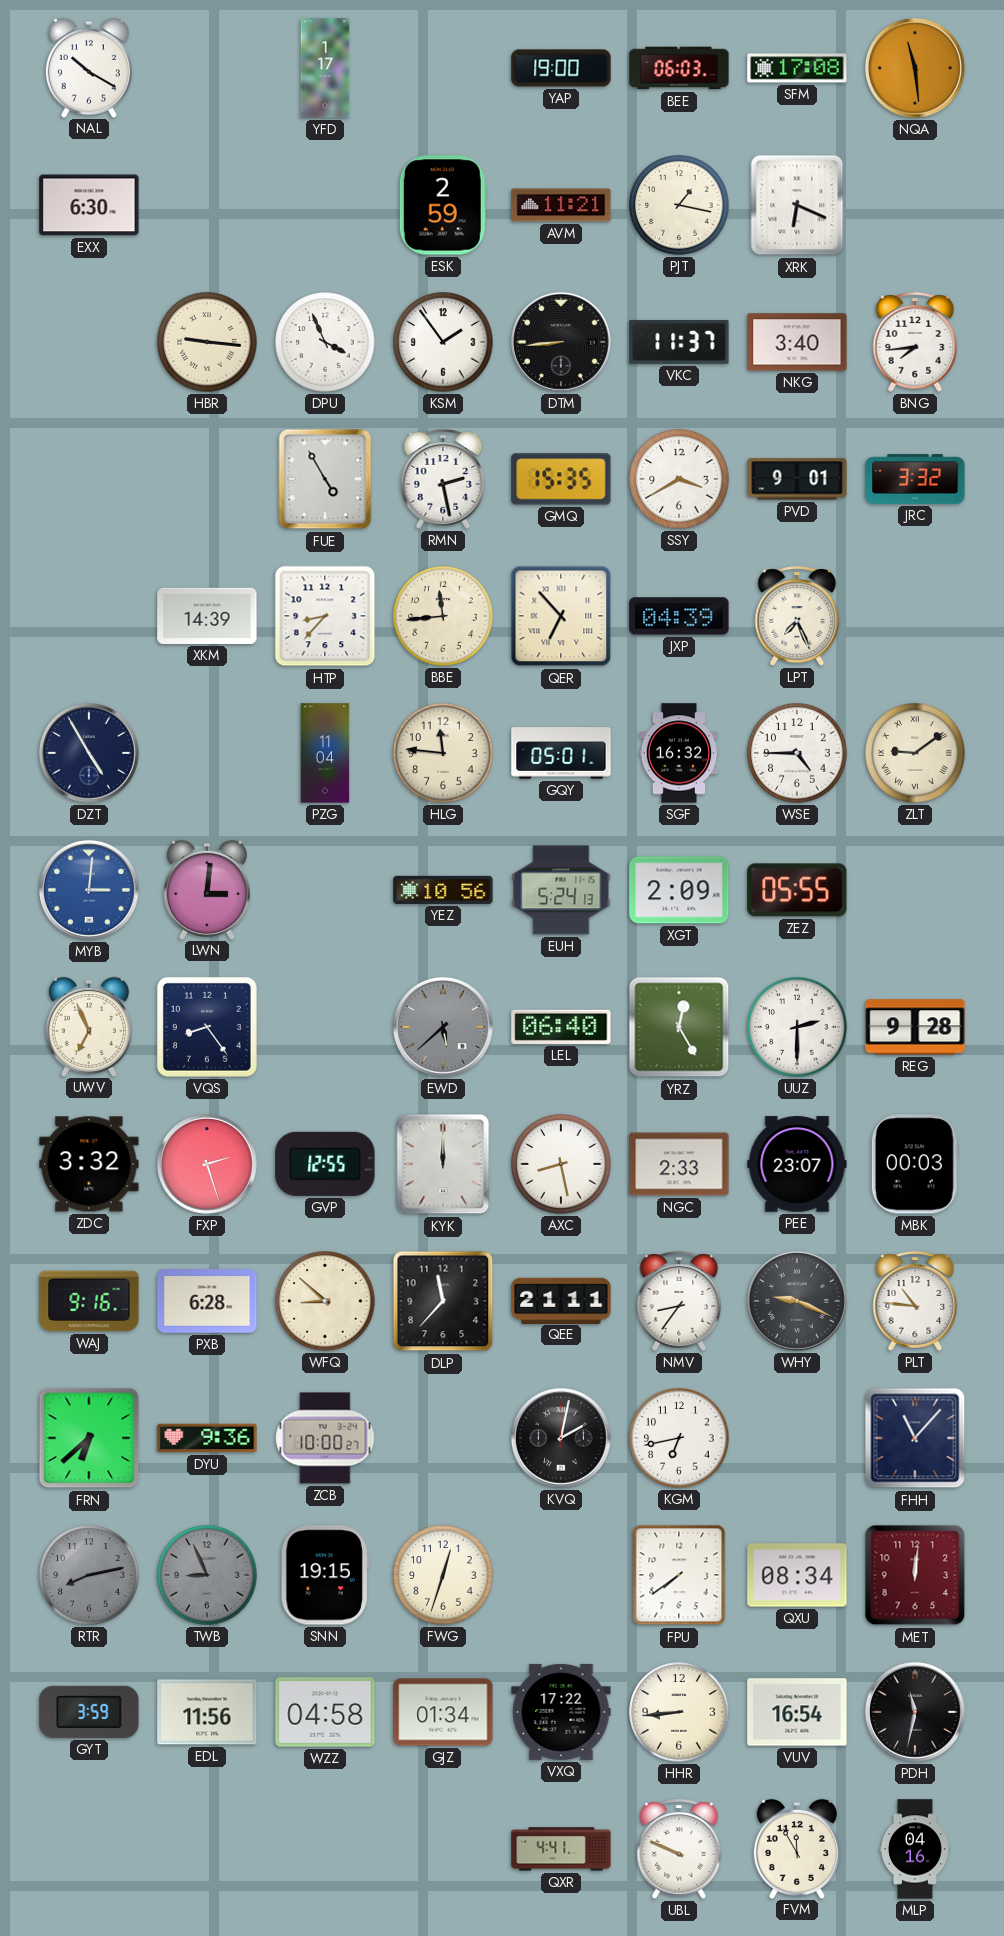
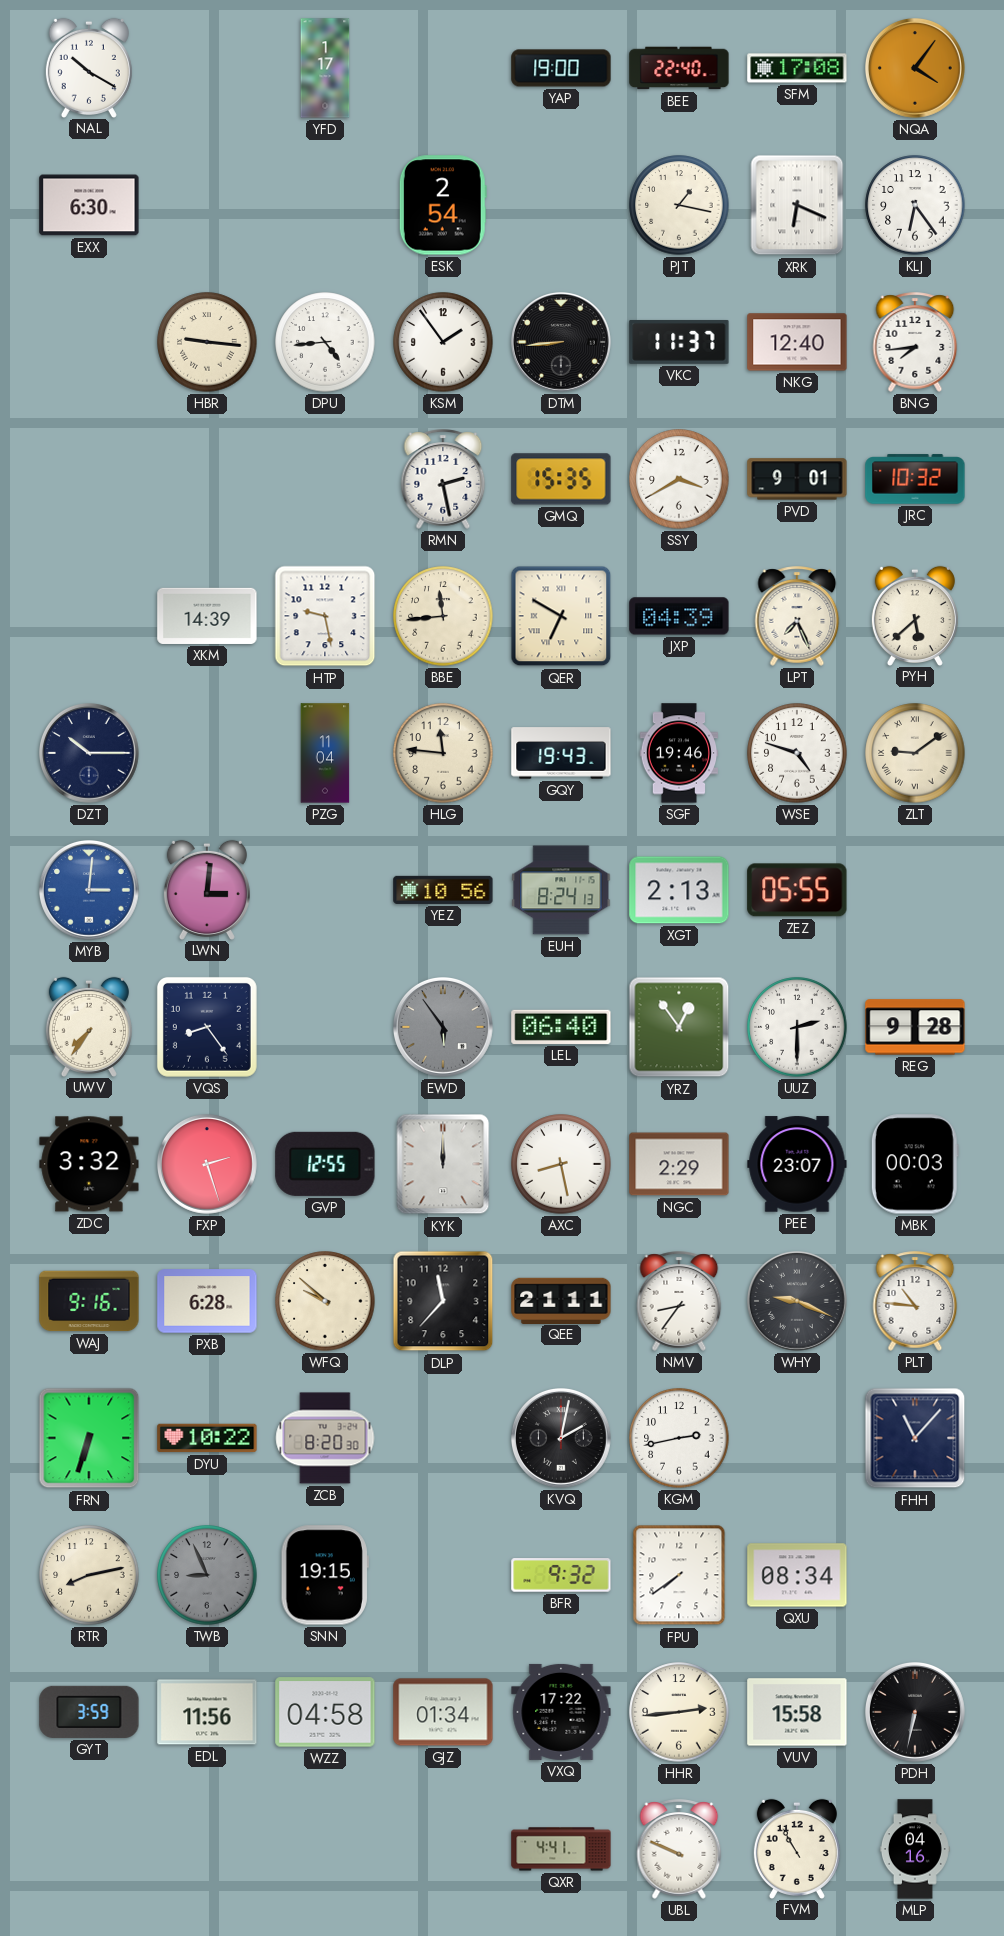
BEE: 06:03 -> 22:40 (679, 68)
NQA: 11:29 -> 4:06 (916, 69)
ESK: 2:59 -> 2:54 (443, 205)
AVM: 11:21 -> none (561, 205)
KLJ: none -> 6:24 (915, 205)
DPU: 3:56 -> 4:44 (325, 342)
NKG: 3:40 -> 12:40 (797, 342)
FUE: 4:55 -> none (325, 479)
JRC: 3:32 -> 10:32 (915, 479)
HTP: 8:37 -> 9:28 (325, 616)
QER: 6:53 -> 6:50 (561, 616)
PYH: none -> 5:38 (915, 615)
DZT: 4:55 -> 10:15 (90, 754)
GQY: 05:01 -> 19:43 (561, 753)
SGF: 16:32 -> 19:46 (679, 753)
WSE: 4:45 -> 4:48 (797, 753)
EUH: 5:24 -> 8:24 (561, 890)
XGT: 2:09 -> 2:13 (679, 890)
UWV: 6:56 -> 7:36 (89, 1026)
EWD: 5:38 -> 5:54 (444, 1028)
YRZ: 12:25 -> 12:54 (679, 1027)
NGC: 2:33 -> 2:29 (679, 1164)
WFQ: 8:52 -> 9:52 (325, 1301)
FRN: 6:38 -> 6:33 (89, 1438)
DYU: 9:36 -> 10:22 (207, 1438)
ZCB: 10:00 -> 8:20 (325, 1438)
KGM: 6:43 -> 2:43 (679, 1438)
RTR dial: grey -> cream (89, 1575)
FWG: 12:33 -> none (443, 1575)
BFR: none -> 9:32 (561, 1575)
MET: 12:01 -> none (915, 1575)
HHR: 8:44 -> 2:44 (679, 1712)
VUV: 16:54 -> 15:58 (797, 1712)
PDH: 11:32 -> 6:32 (916, 1713)
FVM: 11:55 -> 10:55 (797, 1848)
